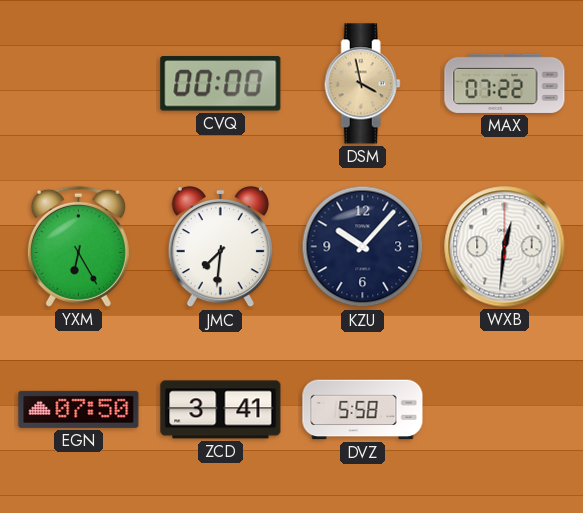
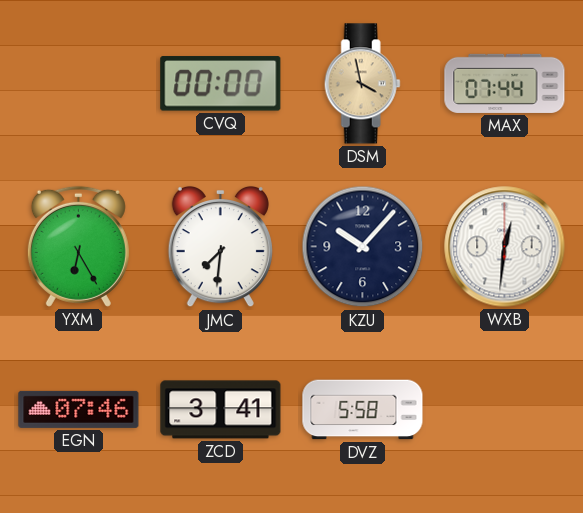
MAX: 07:22 -> 07:44 (505, 83)
EGN: 07:50 -> 07:46 (79, 409)
